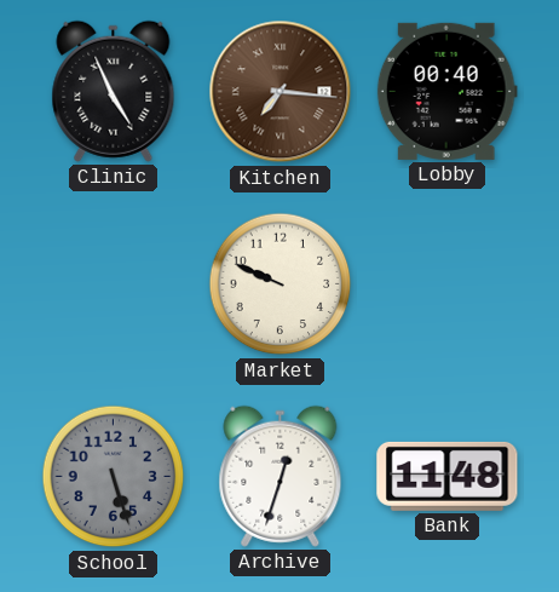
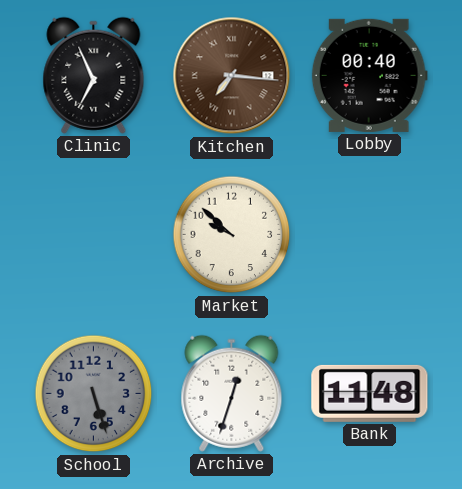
Clinic: 4:56 -> 6:56 (94, 75)
Market: 9:49 -> 9:52 (232, 235)
